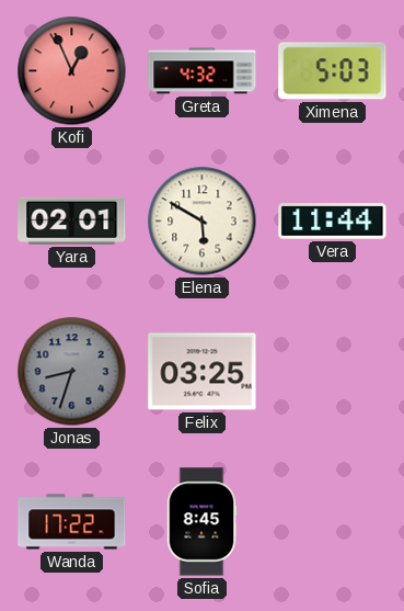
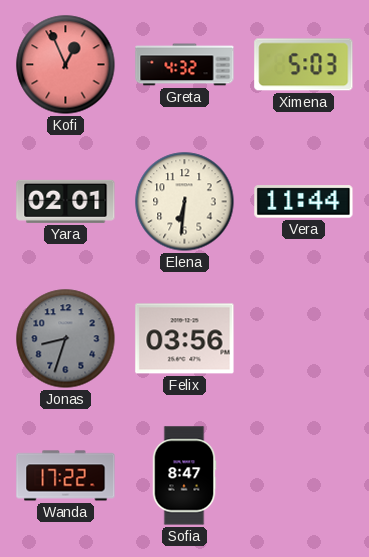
Elena: 5:50 -> 6:31 (185, 202)
Felix: 03:25 -> 03:56 (185, 339)
Sofia: 8:45 -> 8:47 (184, 476)
